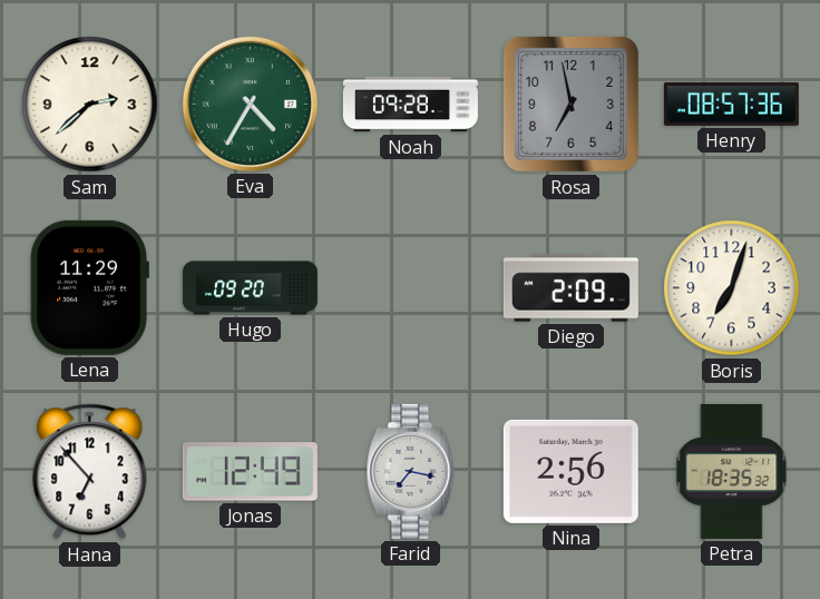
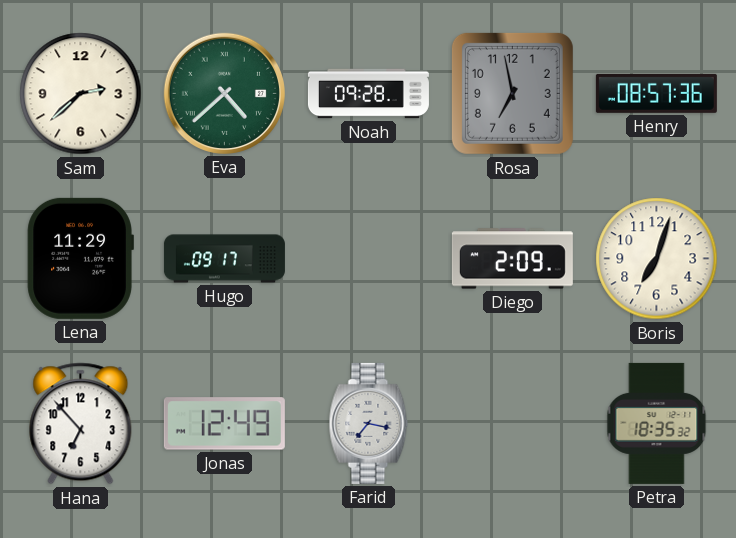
Eva: 4:35 -> 4:38 (224, 93)
Hugo: 09:20 -> 09:17 (224, 259)
Nina: 2:56 -> none (570, 471)
